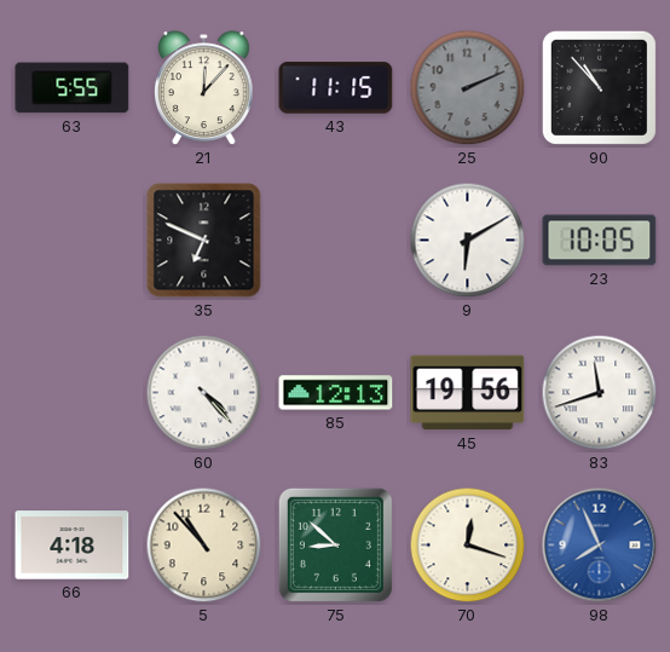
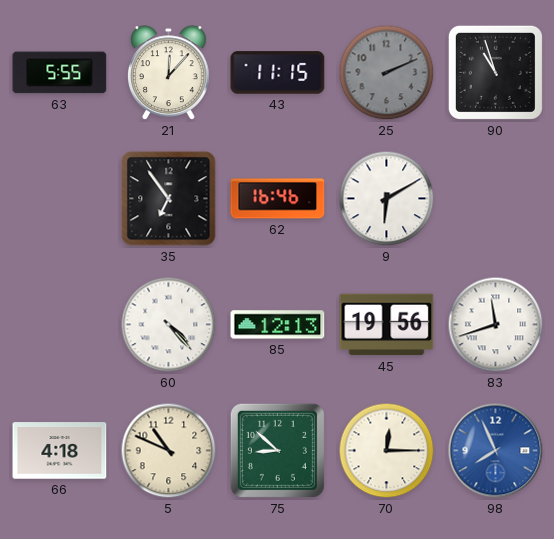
90: 10:53 -> 10:57 (495, 72)
35: 6:49 -> 6:54 (169, 199)
62: none -> 16:46 (278, 199)
23: 10:05 -> none (600, 241)
5: 10:53 -> 10:49 (169, 451)
70: 12:18 -> 12:15 (387, 451)
